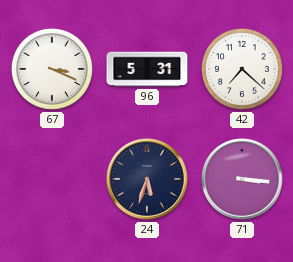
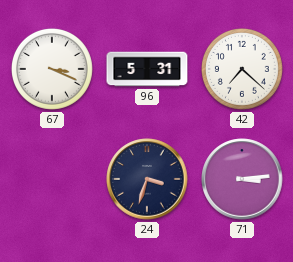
24: 5:33 -> 3:33 (147, 179)
71: 3:16 -> 3:14 (242, 179)
